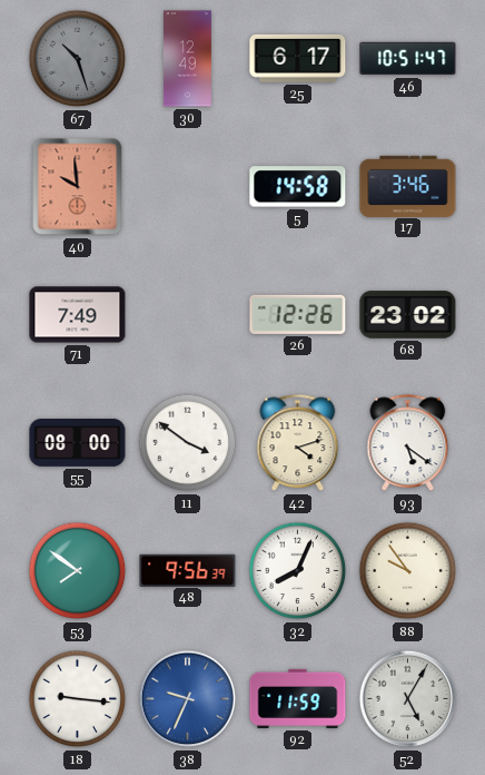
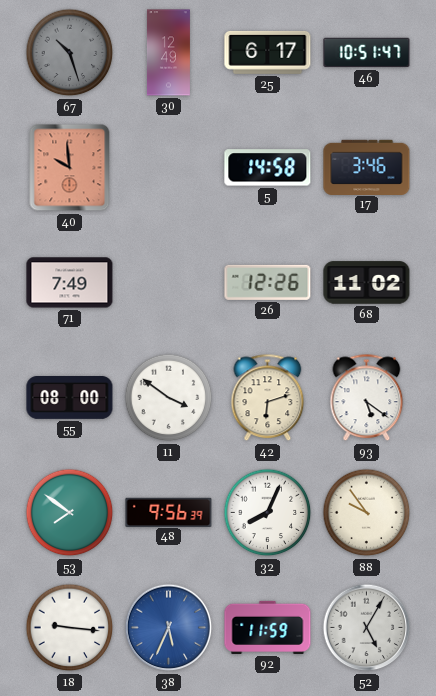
68: 23:02 -> 11:02 (367, 283)
42: 4:12 -> 6:12 (268, 398)
38: 9:34 -> 5:34 (169, 628)
